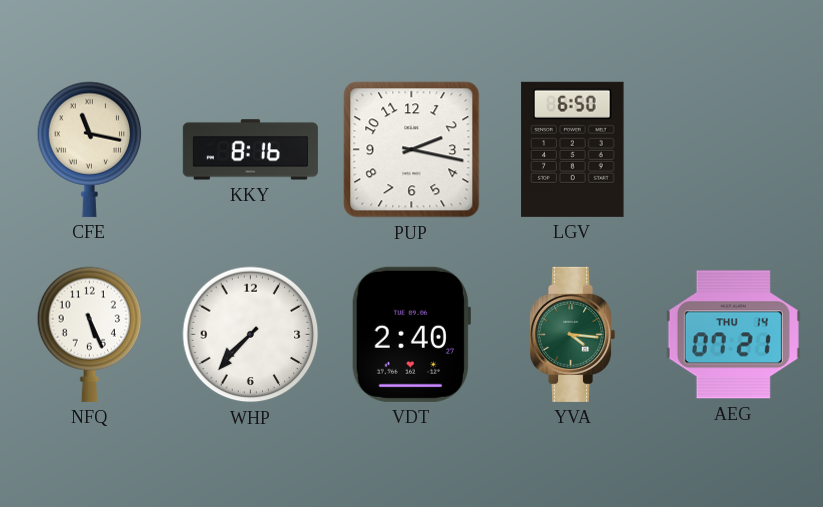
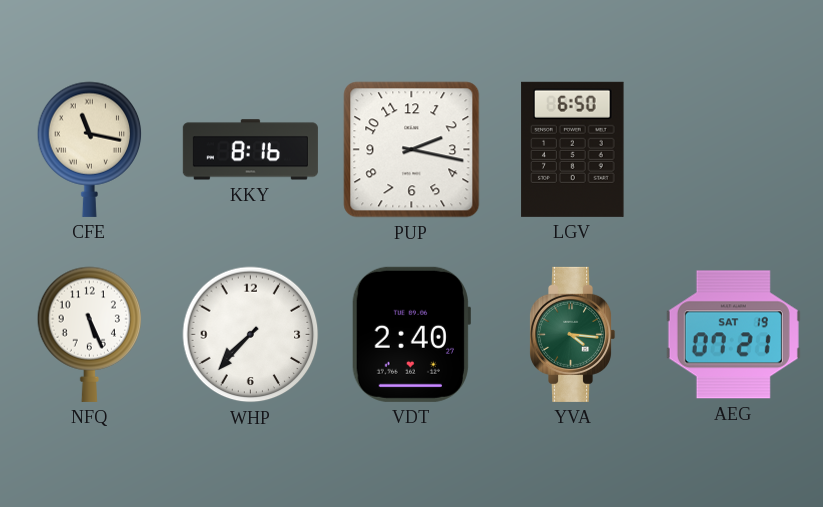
AEG date: THU 14 -> SAT 19 (733, 335)
